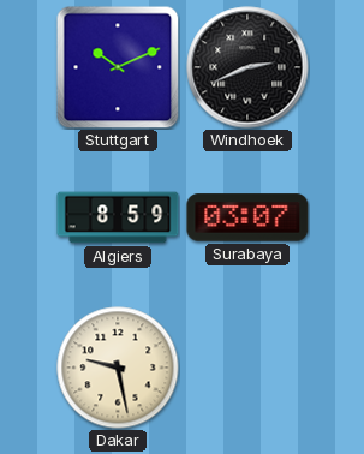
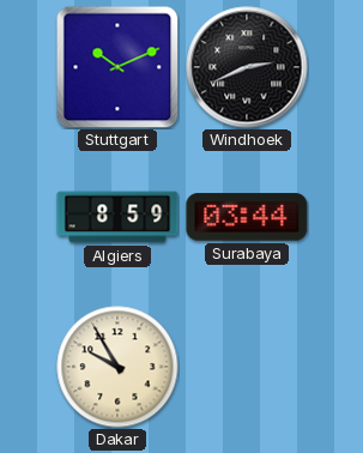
Surabaya: 03:07 -> 03:44 (247, 217)
Dakar: 9:28 -> 9:55 (117, 367)
